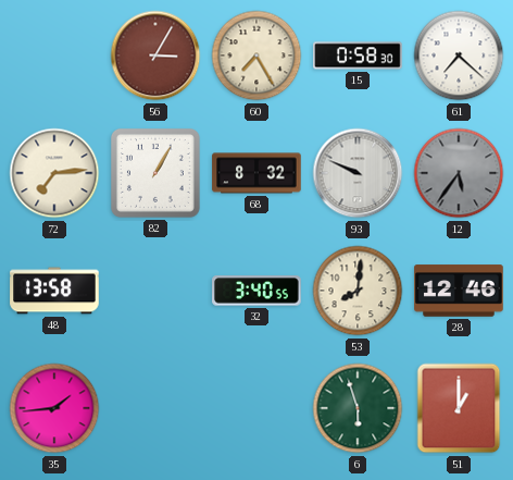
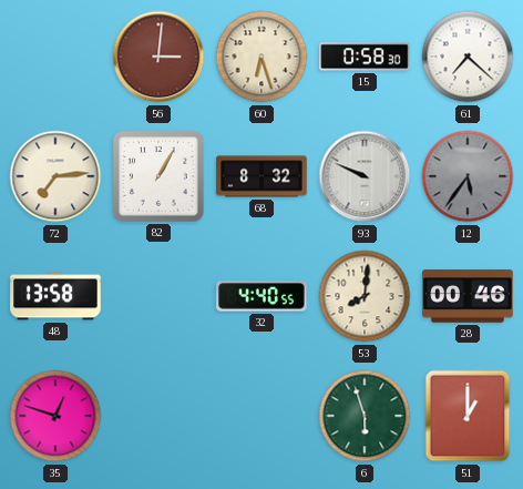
56: 3:05 -> 3:01 (158, 57)
60: 7:25 -> 6:27 (261, 57)
32: 3:40 -> 4:40 (261, 296)
28: 12:46 -> 00:46 (468, 296)
35: 1:44 -> 12:48 (55, 416)
